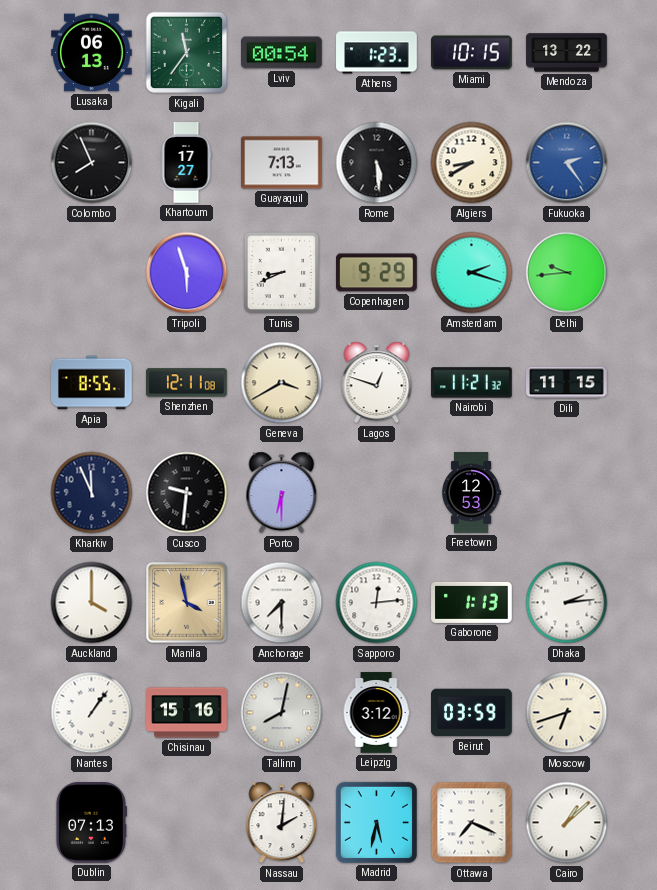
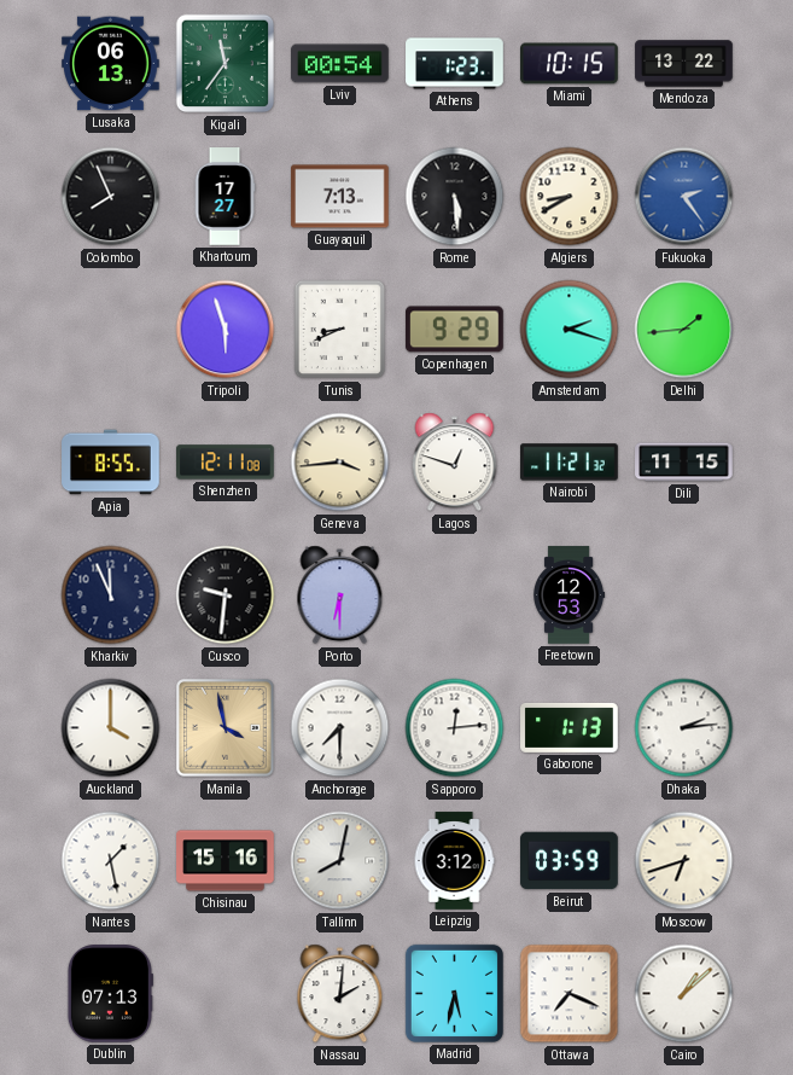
Delhi: 9:44 -> 1:44 (684, 330)
Geneva: 3:40 -> 3:44 (340, 463)
Nantes: 1:06 -> 1:28 (111, 861)
